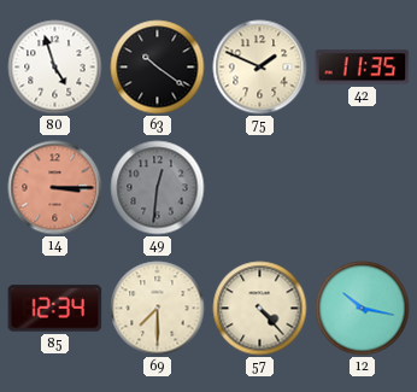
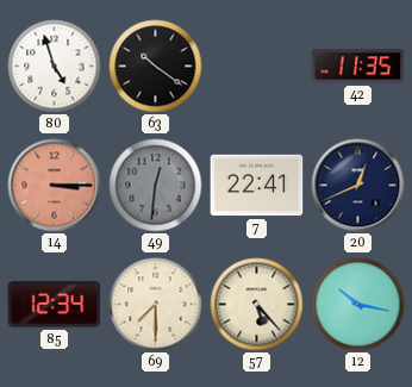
75: 1:49 -> none (260, 68)
7: none -> 22:41 (257, 186)
20: none -> 12:41 (358, 186)
57: 4:23 -> 5:23 (257, 305)
